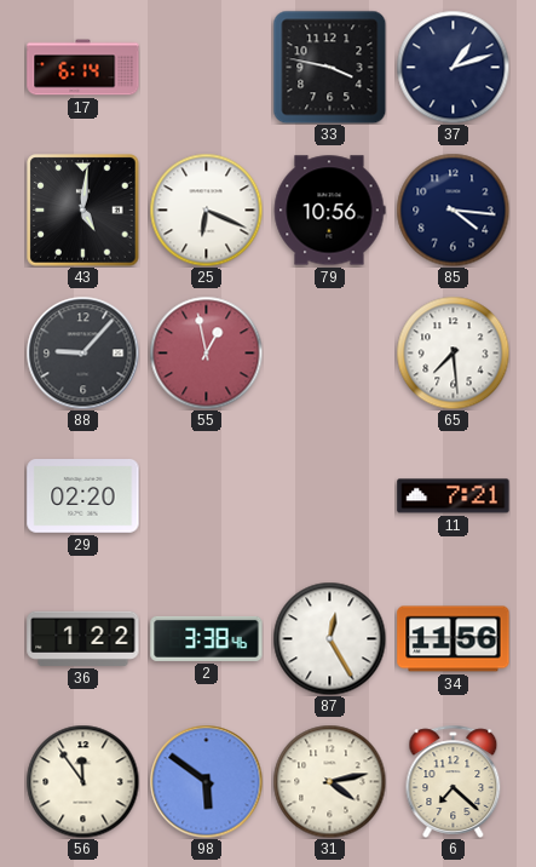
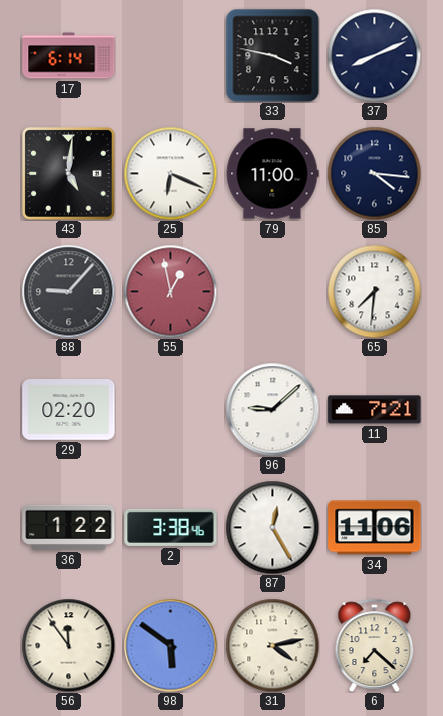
37: 1:12 -> 8:11 (374, 55)
79: 10:56 -> 11:00 (272, 174)
65: 7:29 -> 7:31 (374, 291)
96: none -> 9:08 (272, 409)
34: 11:56 -> 11:06 (375, 528)
